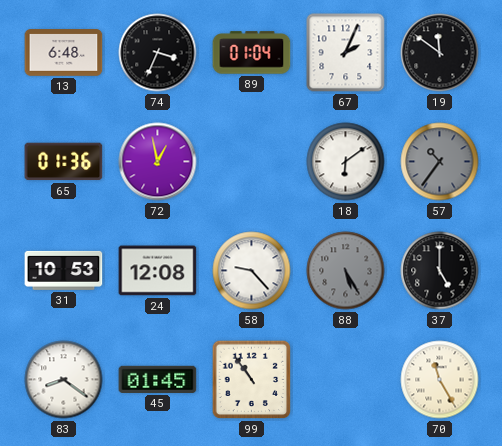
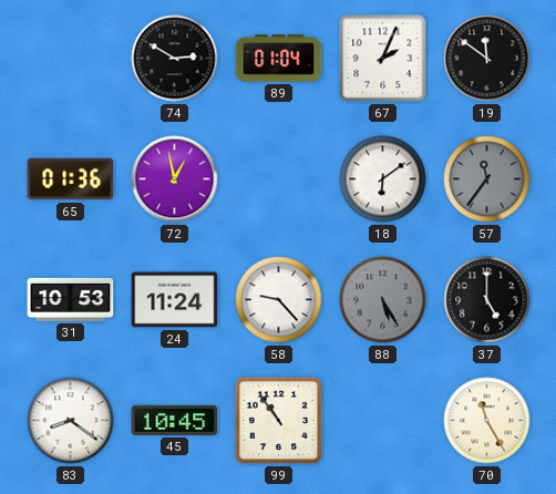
13: 6:48 -> none (64, 53)
74: 3:34 -> 2:50 (175, 59)
57: 10:36 -> 11:36 (487, 179)
24: 12:08 -> 11:24 (175, 300)
45: 01:45 -> 10:45 (175, 420)
